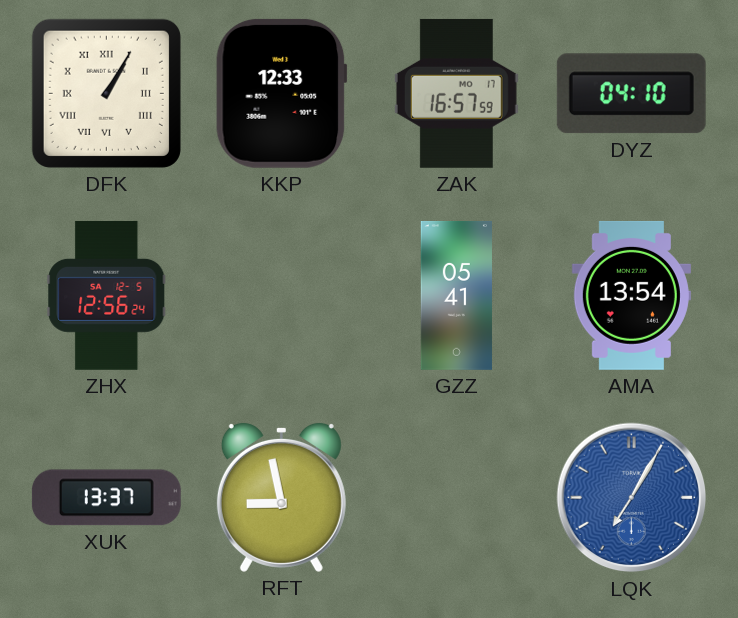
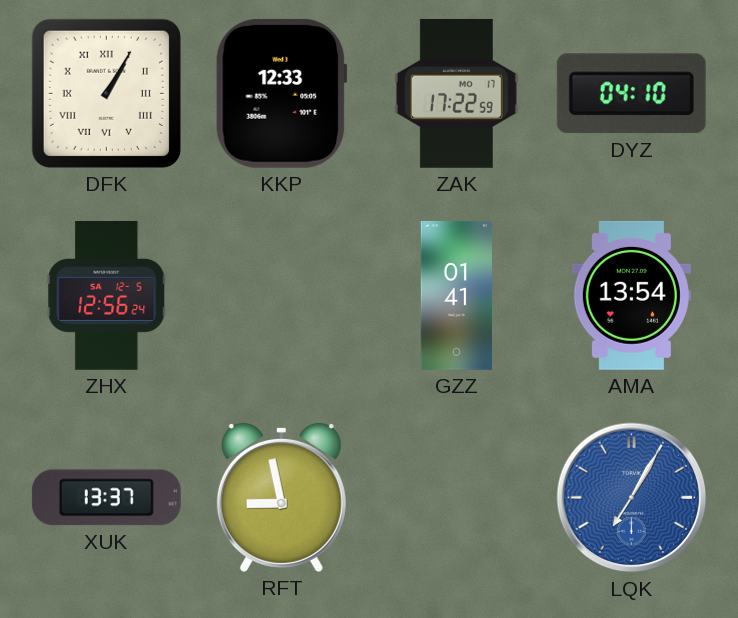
ZAK: 16:57 -> 17:22 (456, 93)
GZZ: 05:41 -> 01:41 (456, 295)
